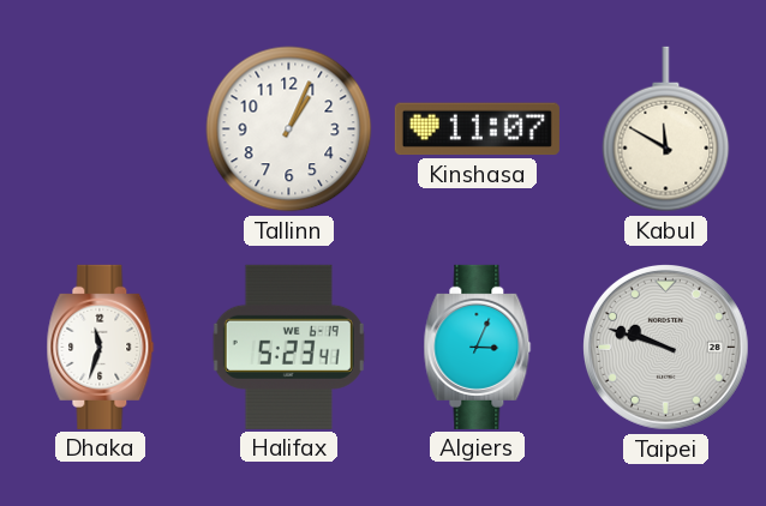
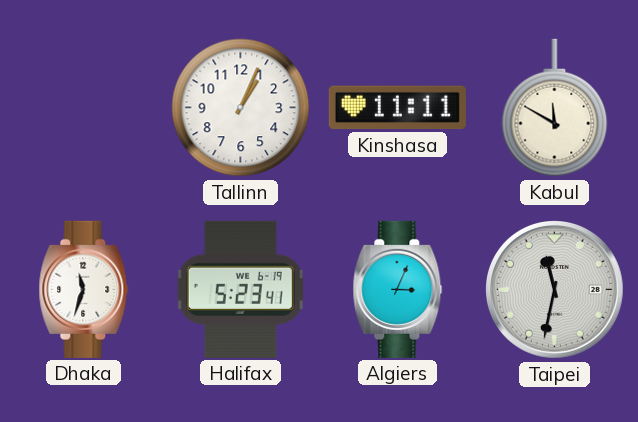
Kinshasa: 11:07 -> 11:11 (397, 108)
Taipei: 9:48 -> 11:32 (555, 290)
